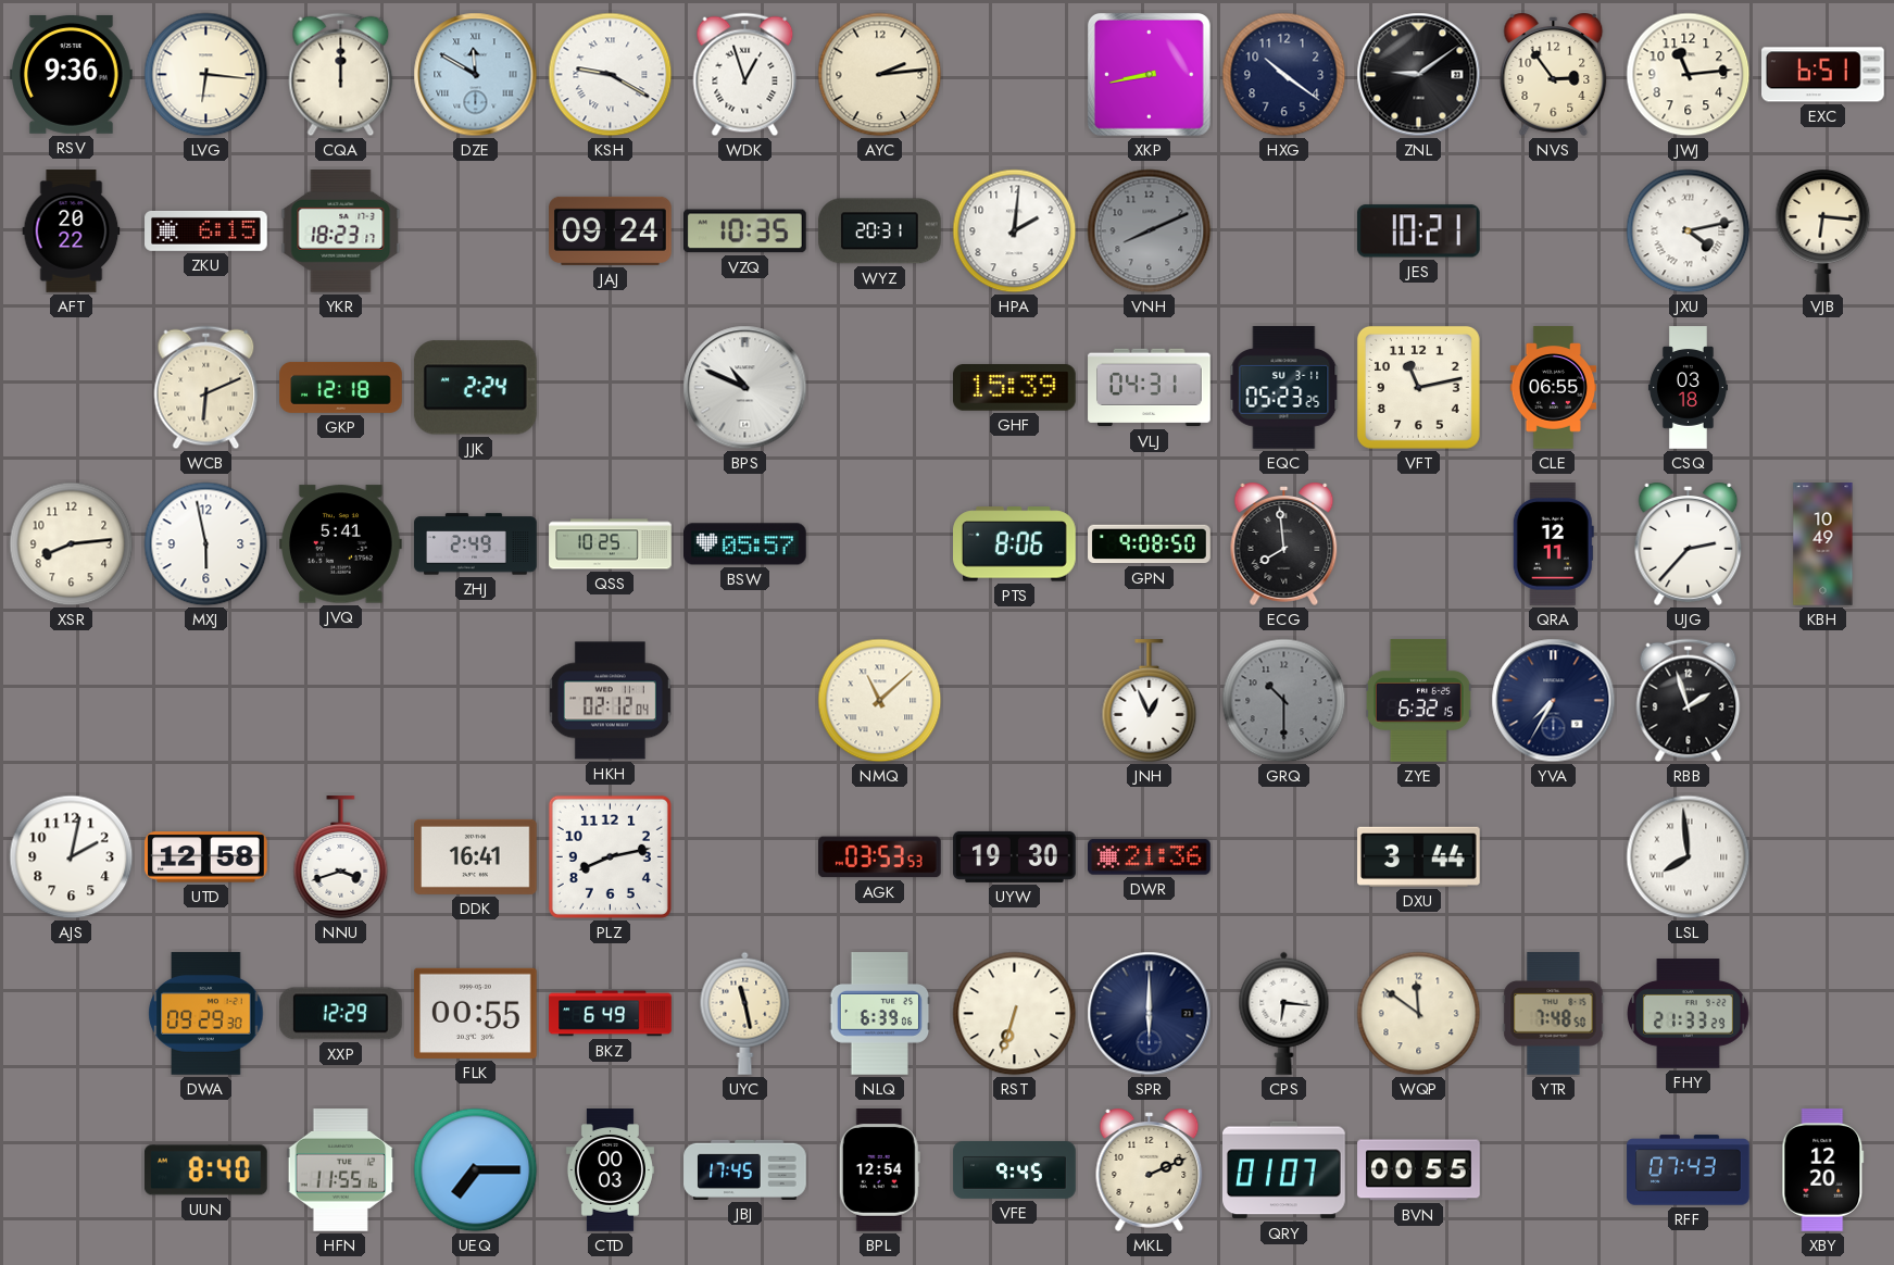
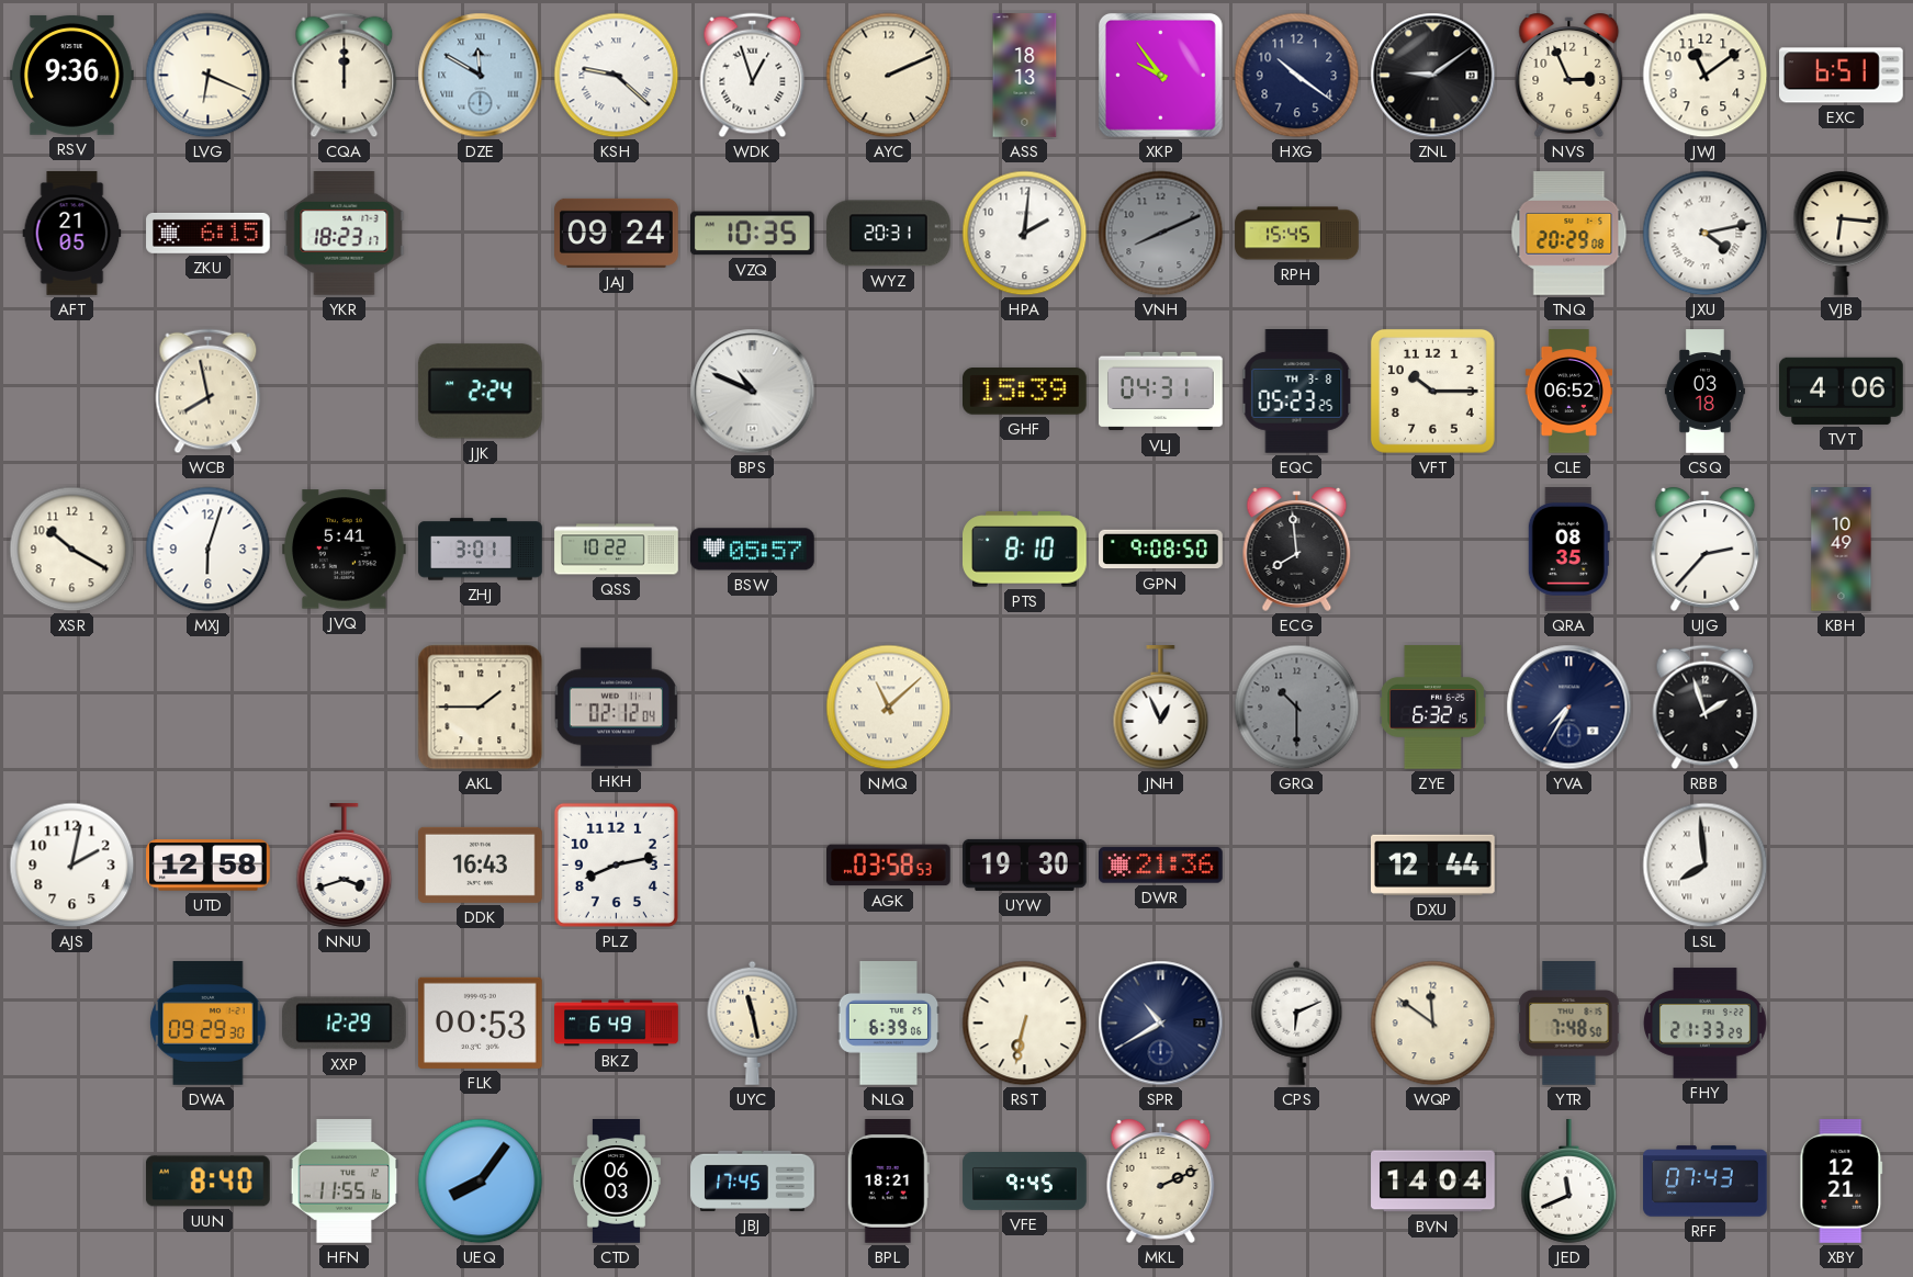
LVG: 6:16 -> 6:19 (209, 76)
KSH: 9:20 -> 9:22 (617, 76)
AYC: 2:14 -> 2:11 (889, 76)
ASS: none -> 18:13 (1025, 76)
XKP: 8:43 -> 9:54 (1160, 75)
NVS: 2:54 -> 2:56 (1569, 75)
JWJ: 11:14 -> 11:09 (1706, 76)
AFT: 20:22 -> 21:05 (72, 234)
RPH: none -> 15:45 (1297, 234)
JES: 10:21 -> none (1418, 231)
TNQ: none -> 20:29 (1569, 234)
WCB: 6:11 -> 7:58 (209, 392)
GKP: 12:18 -> none (341, 388)
EQC date: SU 3-11 -> TH 3-8 (1297, 392)
VFT: 11:13 -> 10:15 (1432, 391)
CLE: 06:55 -> 06:52 (1568, 392)
TVT: none -> 4:06 (1842, 391)
XSR: 8:14 -> 10:20 (72, 550)
MXJ: 5:58 -> 6:03 (209, 550)
ZHJ: 2:49 -> 3:01 (481, 550)
QSS: 10:25 -> 10:22 (617, 550)
PTS: 8:06 -> 8:10 (1025, 550)
QRA: 12:11 -> 08:35 (1568, 550)
AKL: none -> 1:45 (481, 708)
DDK: 16:41 -> 16:43 (481, 864)
AGK: 03:53 -> 03:58 (889, 866)
DXU: 3:44 -> 12:44 (1433, 864)
FLK: 00:55 -> 00:53 (481, 1022)
RST: 6:33 -> 6:32 (1025, 1024)
SPR: 6:00 -> 10:40 (1161, 1024)
CPS: 6:16 -> 6:11 (1297, 1022)
UEQ: 7:15 -> 8:06 (481, 1182)
CTD: 00:03 -> 06:03 (616, 1182)
BPL: 12:54 -> 18:21 (888, 1182)
QRY: 01:07 -> none (1284, 1170)
BVN: 00:55 -> 14:04 (1433, 1182)
JED: none -> 11:41 (1569, 1182)
XBY: 12:20 -> 12:21 (1842, 1182)
